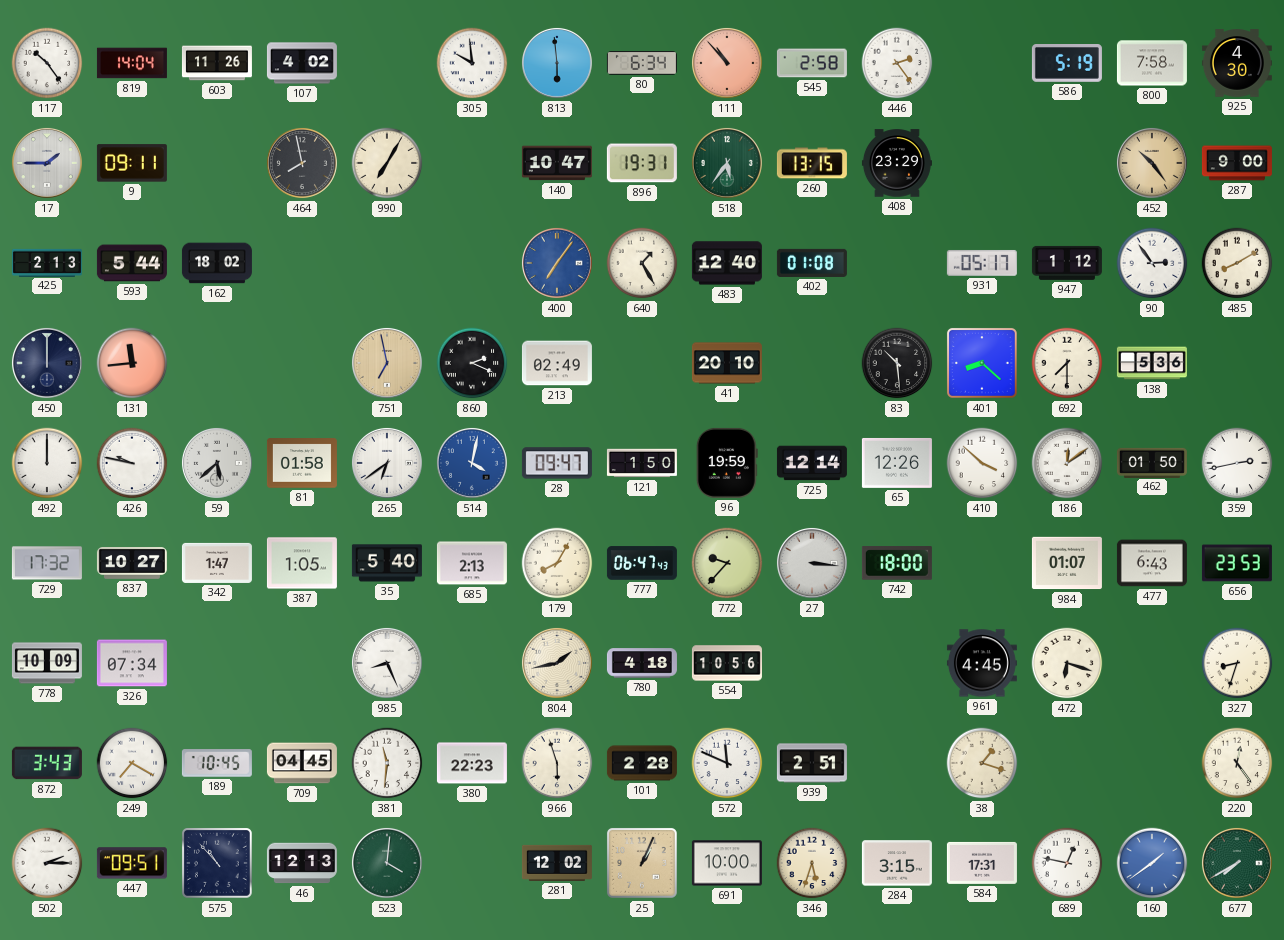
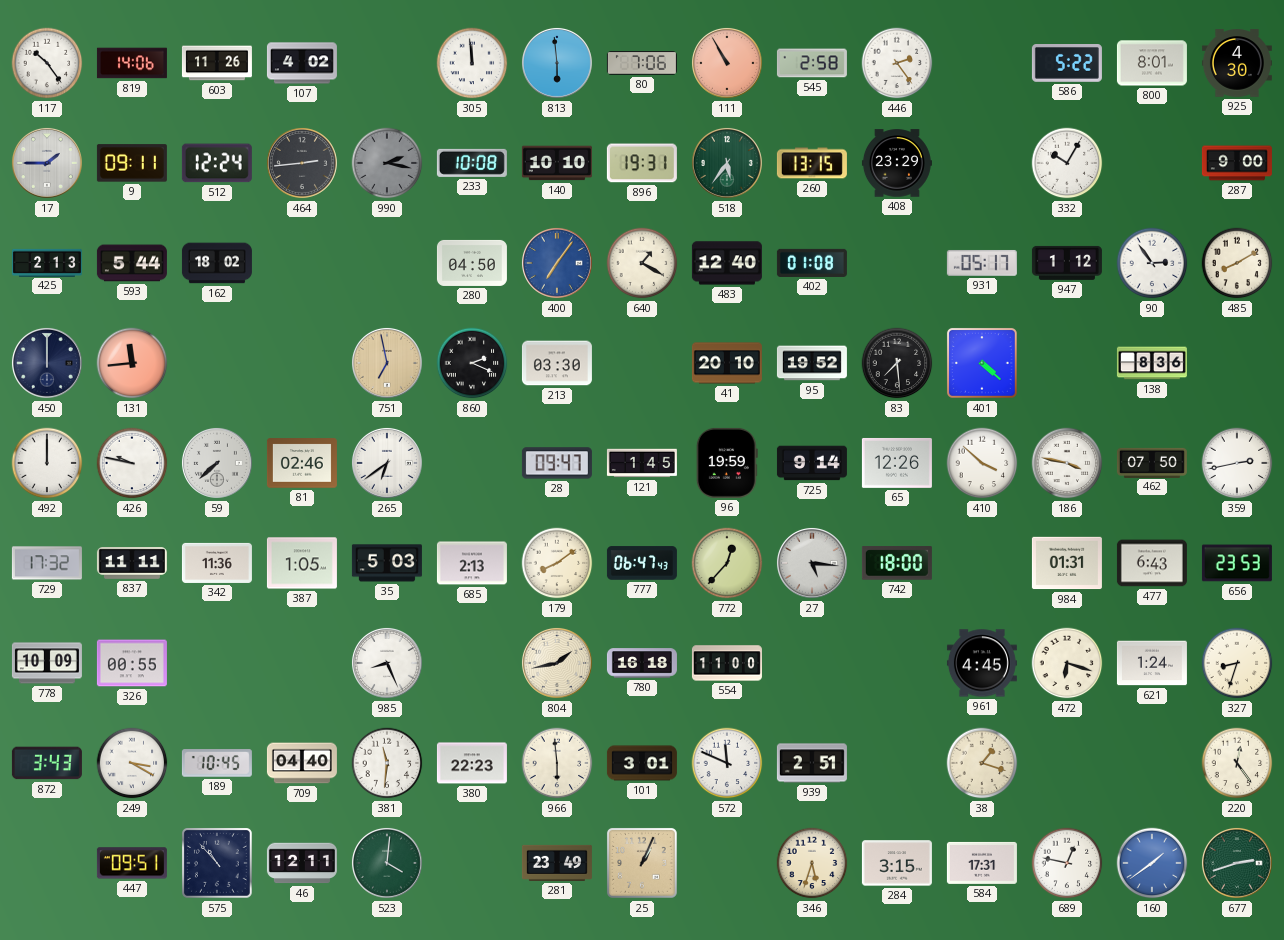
819: 14:04 -> 14:06 (132, 63)
305: 9:59 -> 11:59 (472, 63)
80: 6:34 -> 7:06 (642, 63)
111: 10:53 -> 10:55 (727, 63)
586: 5:19 -> 5:22 (1067, 64)
800: 7:58 -> 8:01 (1152, 63)
512: none -> 12:24 (217, 163)
464: 7:58 -> 2:44 (302, 163)
990: 7:05 -> 2:17 (387, 163)
990 dial: cream -> grey (387, 163)
233: none -> 10:08 (472, 163)
140: 10:47 -> 10:10 (557, 163)
332: none -> 10:05 (1067, 163)
452: 10:24 -> none (1152, 163)
280: none -> 04:50 (472, 263)
640: 1:25 -> 1:20 (642, 263)
213: 02:49 -> 03:30 (557, 363)
95: none -> 19:52 (812, 363)
83: 10:29 -> 7:29 (897, 363)
401: 8:22 -> 4:22 (982, 363)
692: 7:30 -> none (1067, 363)
138: 5:36 -> 8:36 (1152, 363)
59: 5:38 -> 7:38 (217, 463)
81: 01:58 -> 02:46 (302, 463)
514: 4:02 -> none (472, 463)
121: 1:50 -> 1:45 (642, 463)
725: 12:14 -> 9:14 (812, 463)
186: 12:09 -> 3:47 (1067, 463)
462: 01:50 -> 07:50 (1152, 462)
837: 10:27 -> 11:11 (132, 564)
342: 1:47 -> 11:36 (217, 563)
35: 5:40 -> 5:03 (387, 563)
179: 8:05 -> 8:09 (557, 563)
772: 9:37 -> 12:37 (727, 563)
27: 3:16 -> 5:16 (812, 563)
984: 01:07 -> 01:31 (1067, 563)
326: 07:34 -> 00:55 (132, 663)
780: 4:18 -> 16:18 (642, 663)
554: 10:56 -> 11:00 (727, 663)
621: none -> 1:24 (1152, 663)
249: 7:20 -> 3:20 (132, 763)
709: 04:45 -> 04:40 (302, 763)
966: 5:57 -> 5:59 (557, 763)
101: 2:28 -> 3:01 (642, 763)
502: 2:15 -> none (47, 863)
46: 12:13 -> 12:11 (302, 863)
281: 12:02 -> 23:49 (557, 863)
691: 10:00 -> none (727, 863)
677: 7:40 -> 2:42 (1237, 863)
